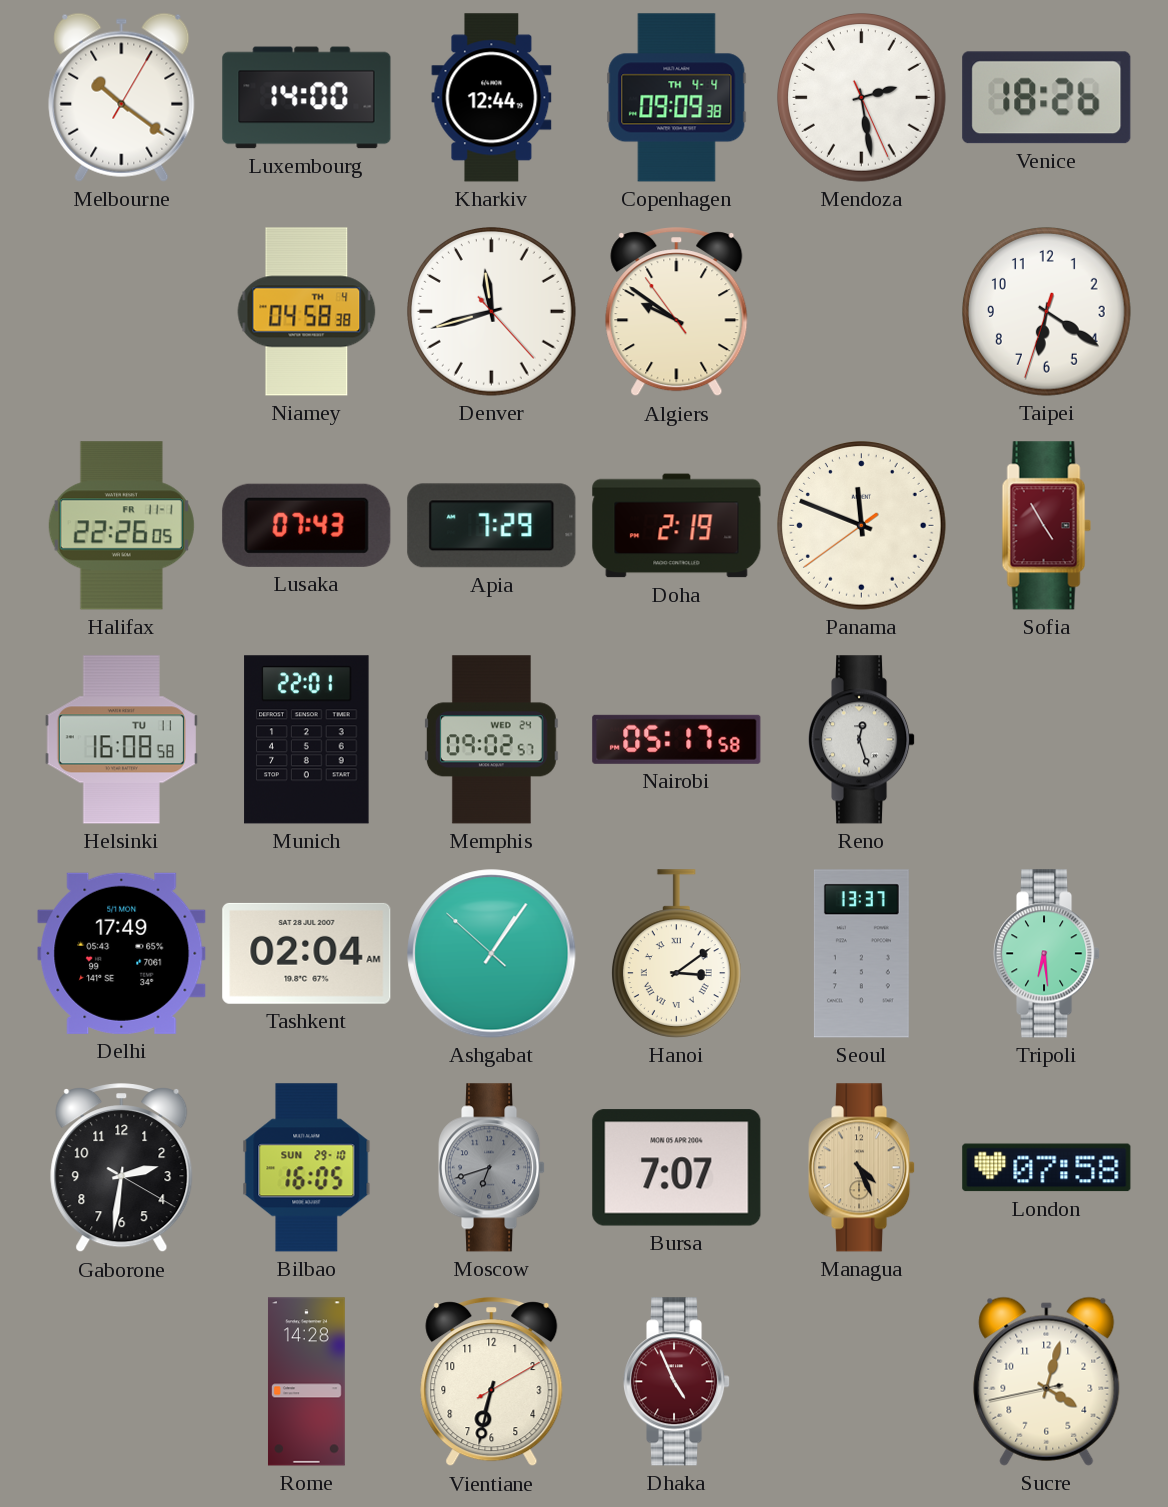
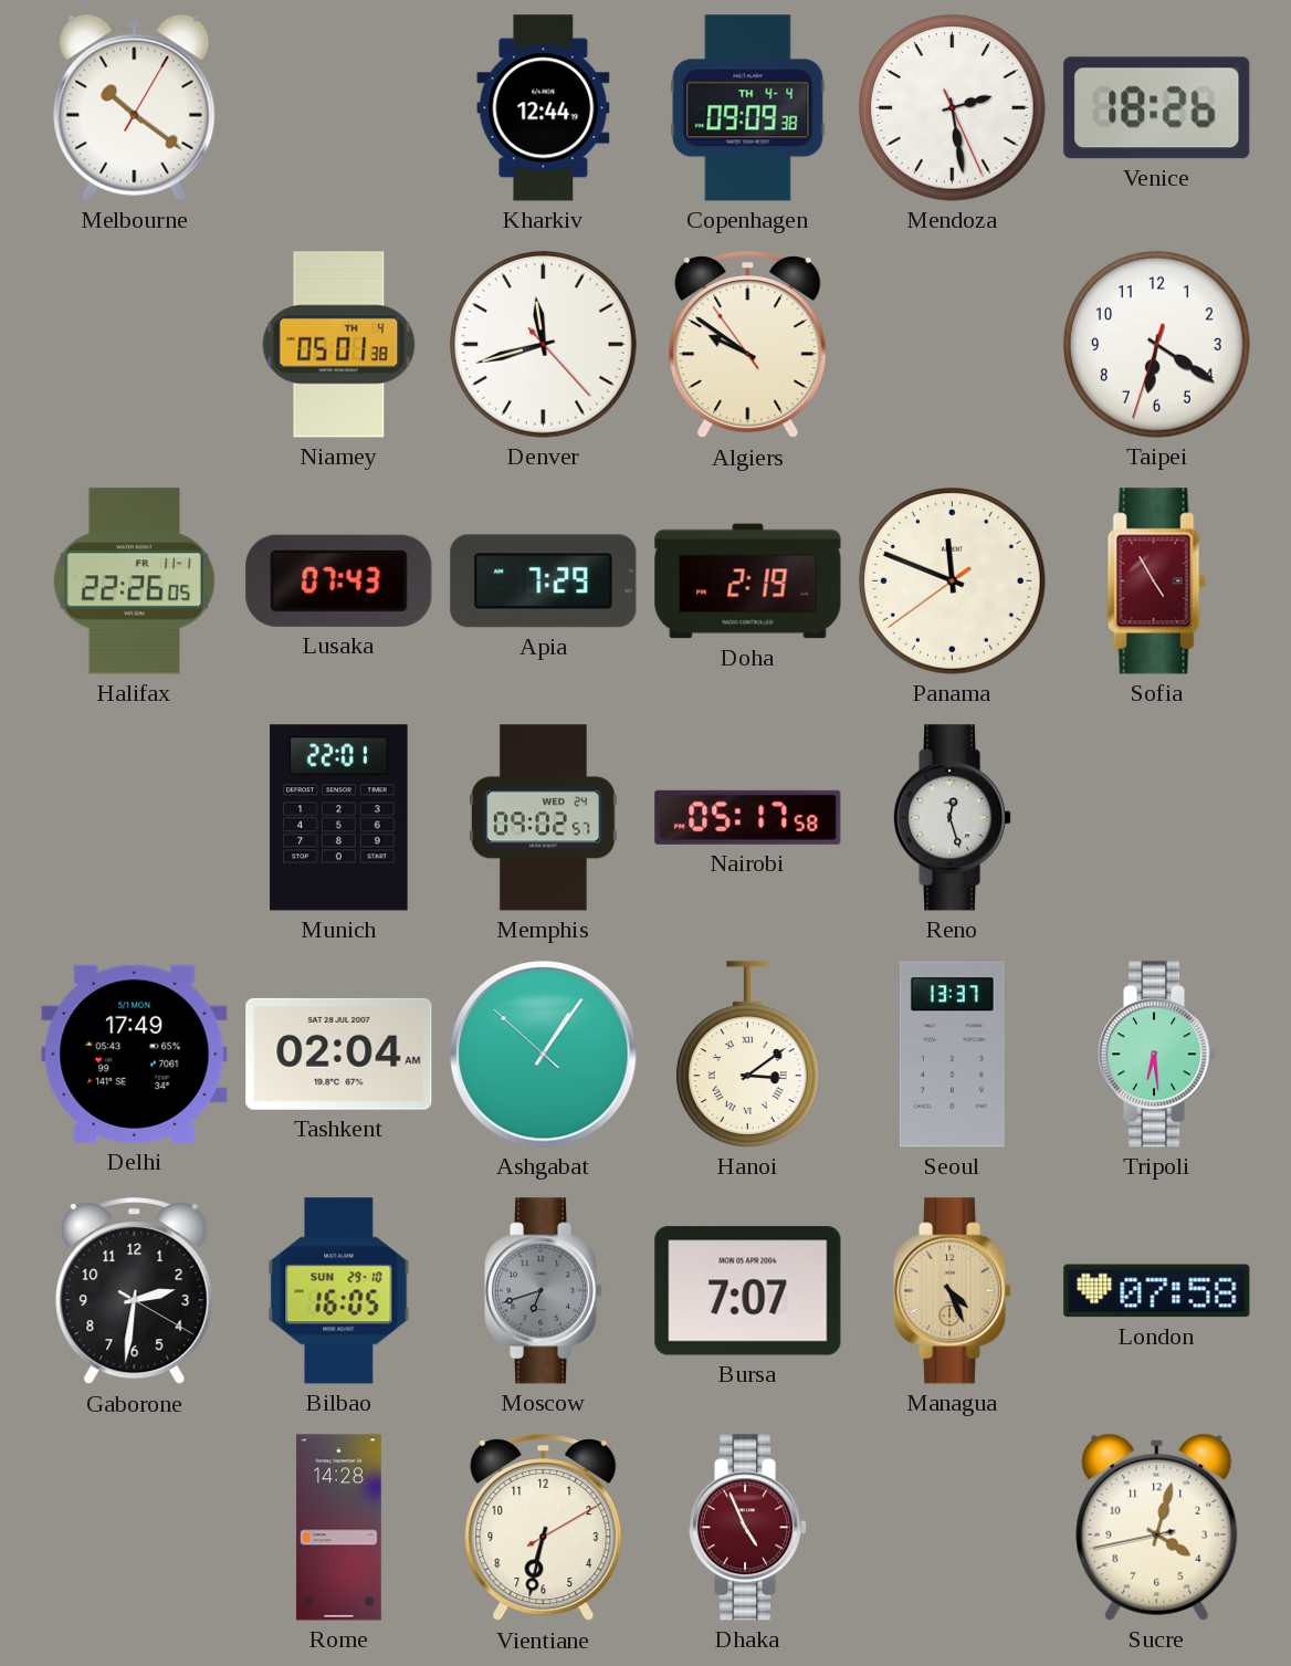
Luxembourg: 14:00 -> none (307, 98)
Niamey: 04:58 -> 05:01 (339, 345)
Helsinki: 16:08 -> none (121, 740)
